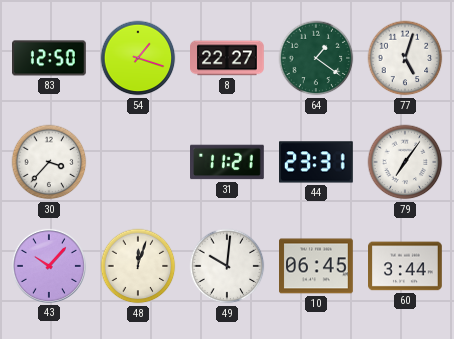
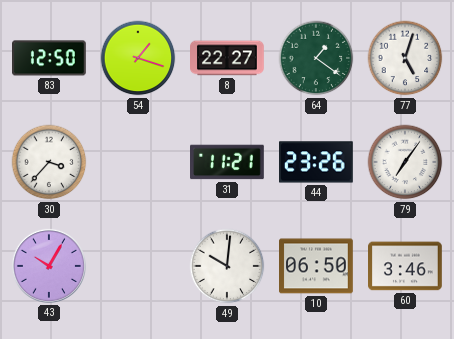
44: 23:31 -> 23:26 (317, 162)
43: 10:07 -> 10:05 (49, 266)
48: 12:03 -> none (138, 266)
10: 06:45 -> 06:50 (317, 266)
60: 3:44 -> 3:46 (406, 266)
